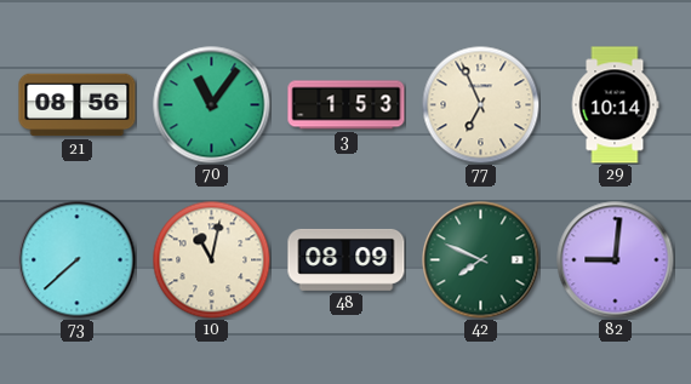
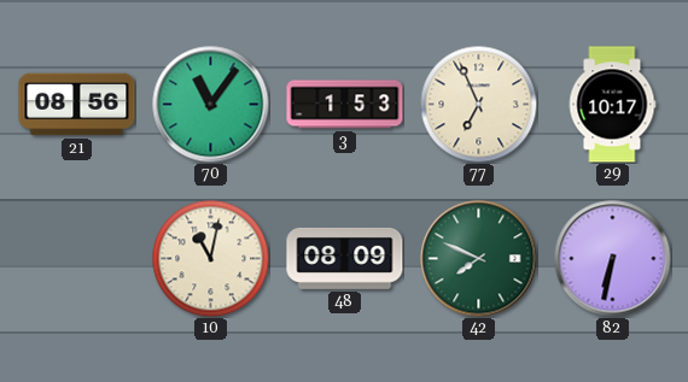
29: 10:14 -> 10:17 (612, 105)
73: 7:38 -> none (78, 260)
82: 9:01 -> 6:32 (613, 259)
